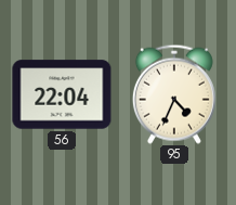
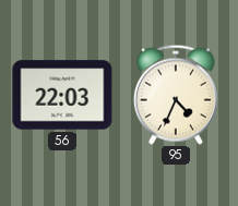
56: 22:04 -> 22:03 (62, 95)
